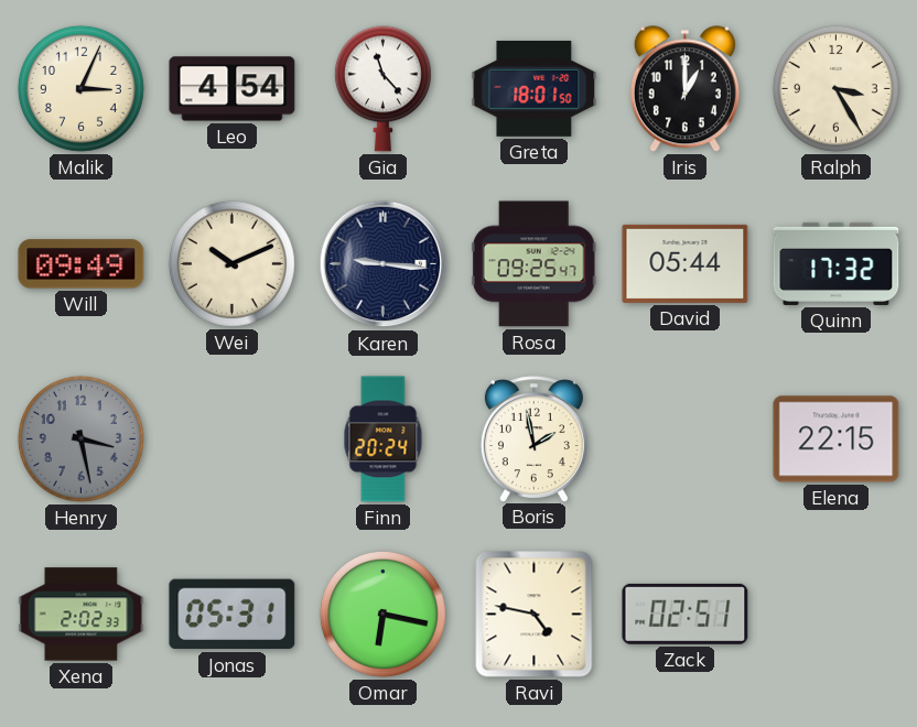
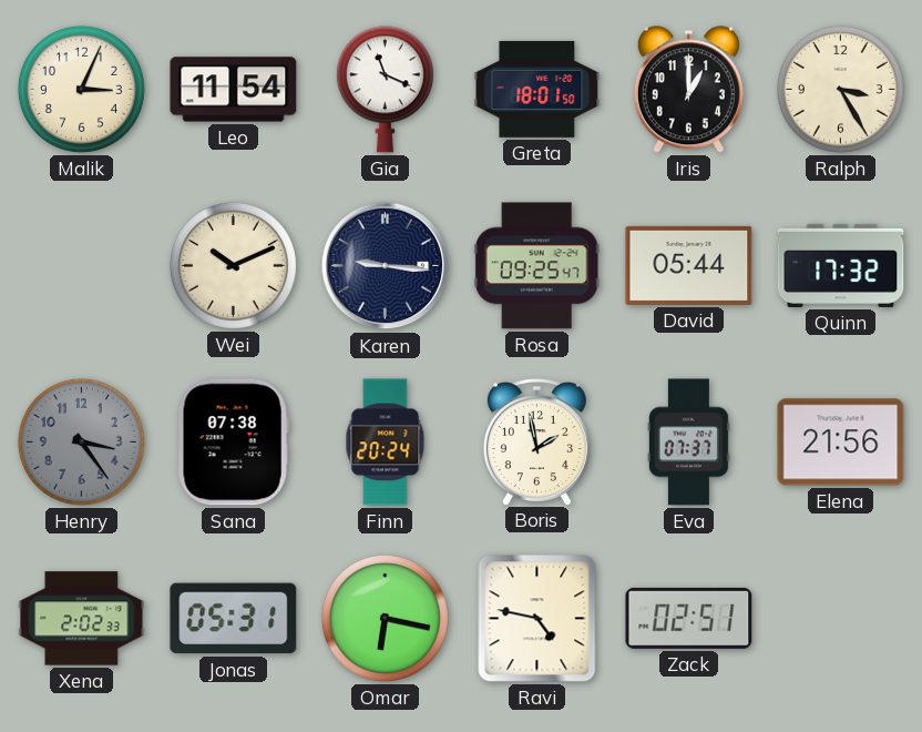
Leo: 4:54 -> 11:54 (234, 90)
Gia: 11:23 -> 11:19 (385, 90)
Will: 09:49 -> none (82, 264)
Henry: 3:28 -> 3:24 (81, 441)
Sana: none -> 07:38 (233, 443)
Eva: none -> 07:37 (688, 443)
Elena: 22:15 -> 21:56 (841, 443)
